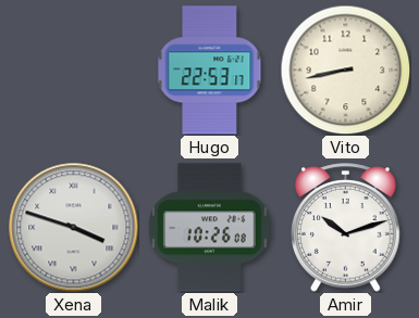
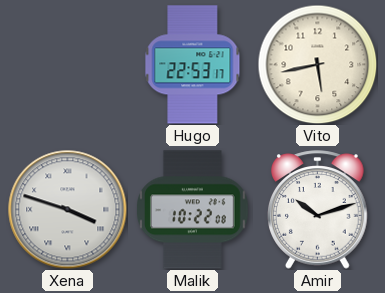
Vito: 8:43 -> 5:43 (317, 64)
Malik: 10:26 -> 10:22 (193, 210)
